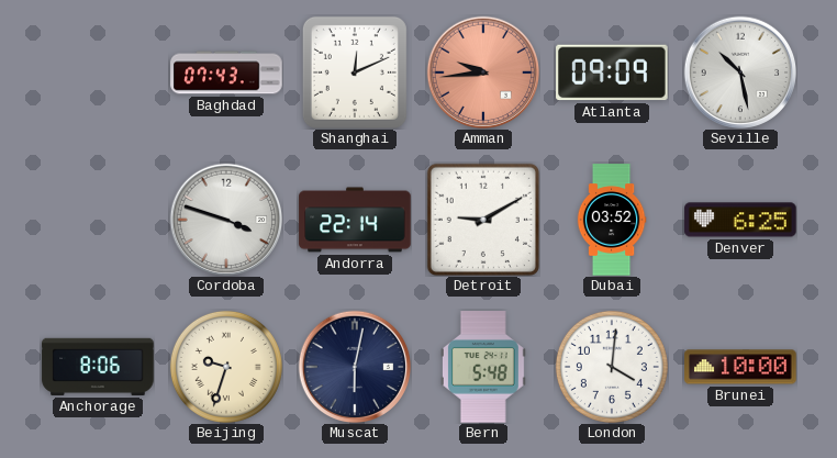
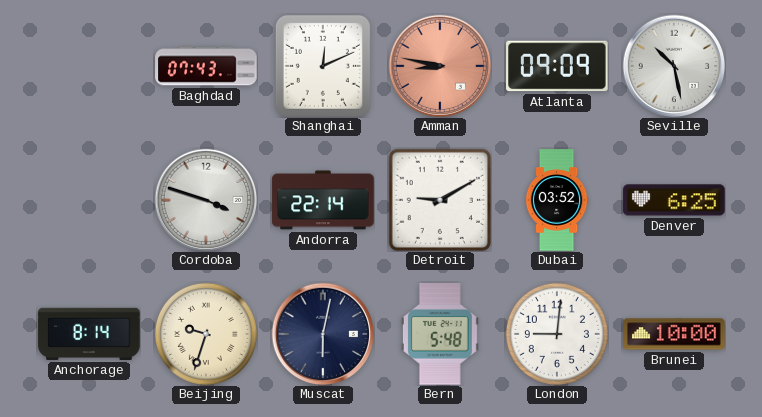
Amman: 9:44 -> 8:47 (440, 66)
Anchorage: 8:06 -> 8:14 (89, 334)
London: 4:01 -> 9:01 (557, 334)
